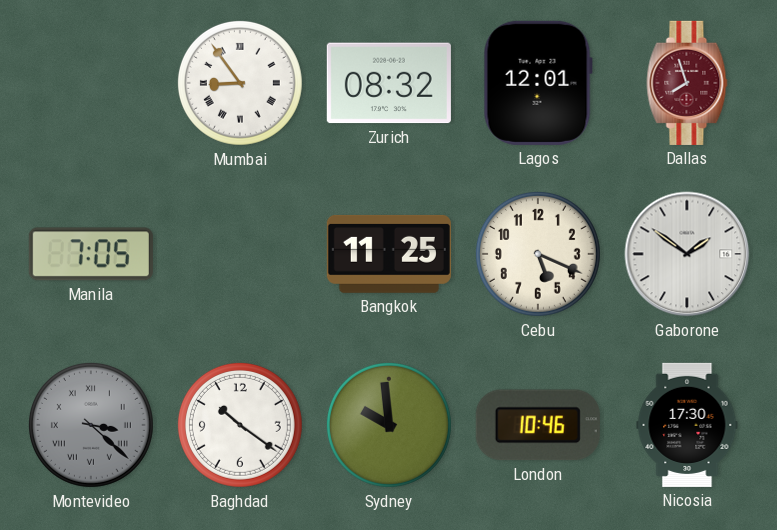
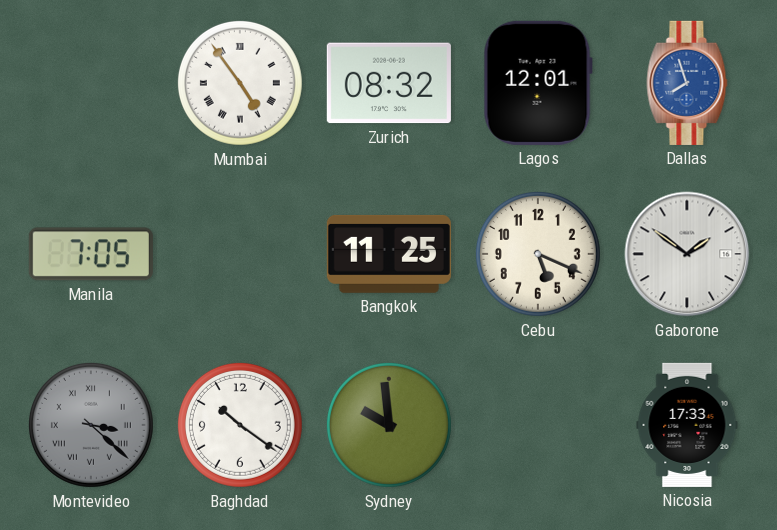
Mumbai: 8:54 -> 4:54 (240, 83)
Dallas dial: burgundy -> blue (687, 83)
London: 10:46 -> none (538, 425)
Nicosia: 17:30 -> 17:33 (687, 425)
